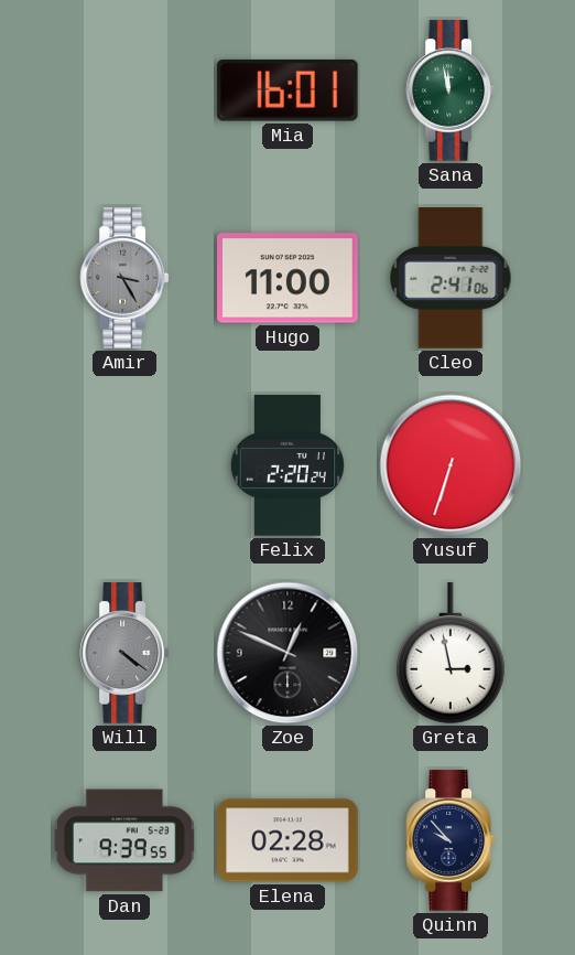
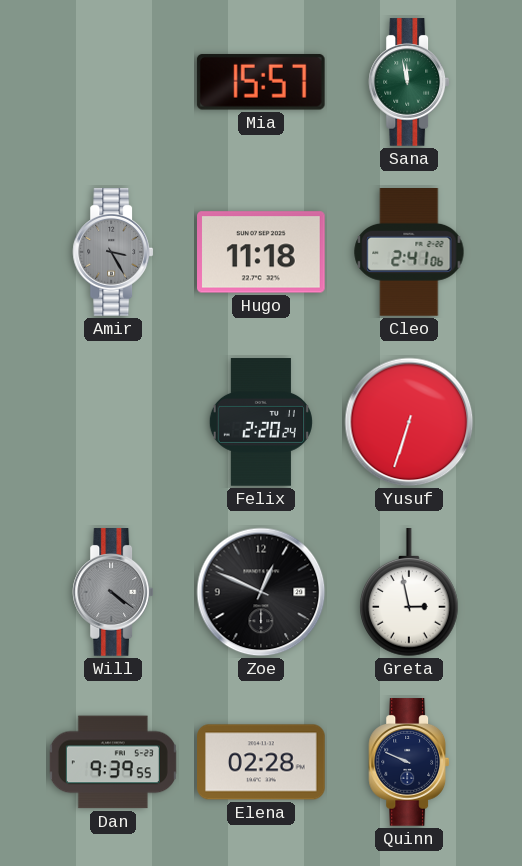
Mia: 16:01 -> 15:57 (261, 82)
Hugo: 11:00 -> 11:18 (262, 252)
Quinn: 9:53 -> 9:49 (409, 762)
